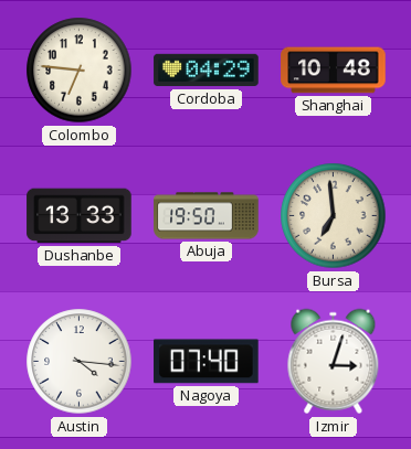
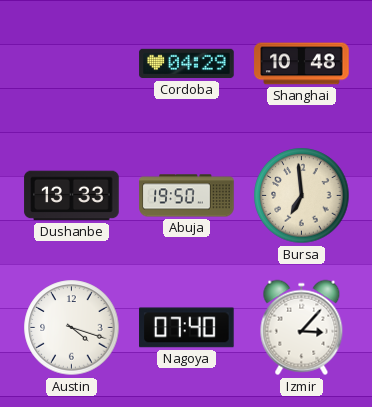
Colombo: 6:46 -> none (80, 71)
Austin: 4:16 -> 4:18 (72, 328)
Izmir: 3:03 -> 3:07 (302, 328)
